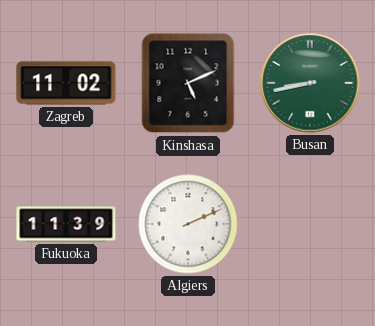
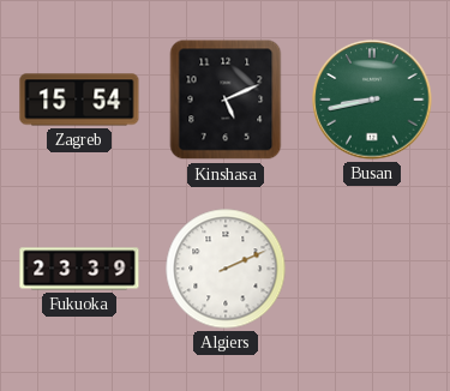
Zagreb: 11:02 -> 15:54 (79, 100)
Fukuoka: 11:39 -> 23:39 (79, 269)
